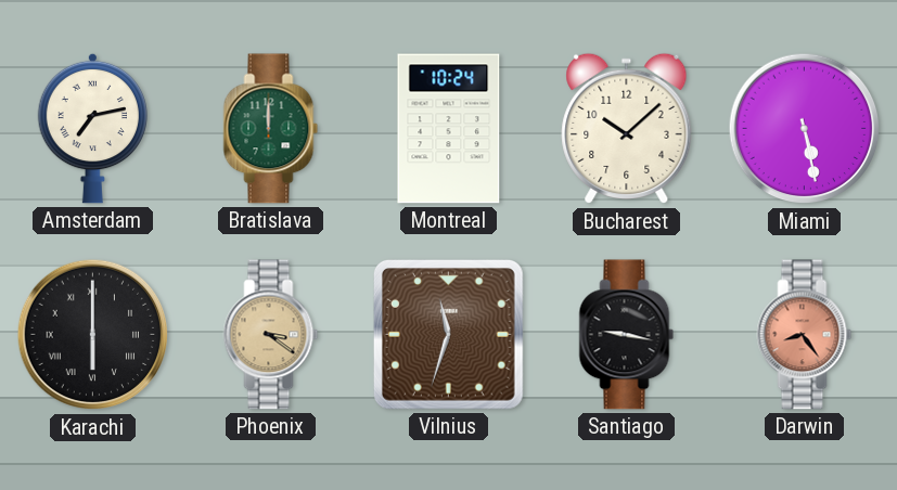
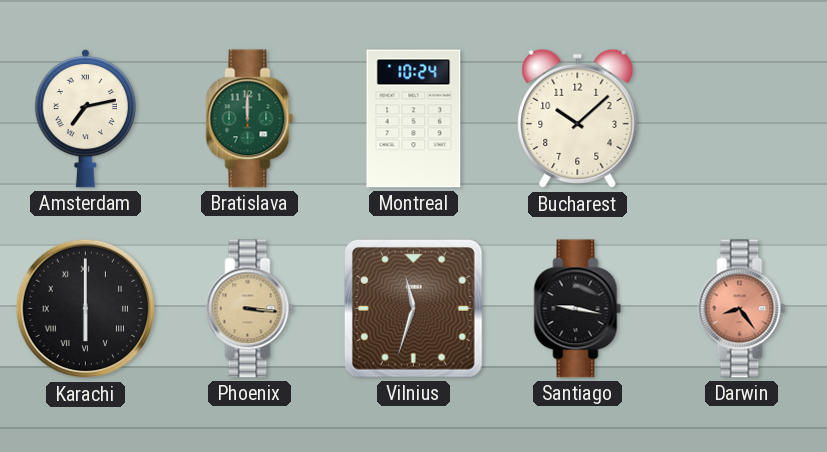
Miami: 5:28 -> none (805, 129)
Phoenix: 3:21 -> 3:16 (250, 309)
